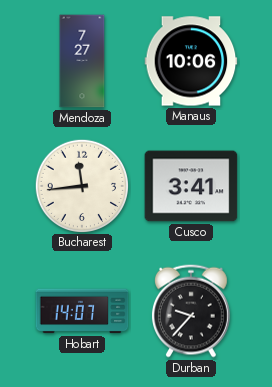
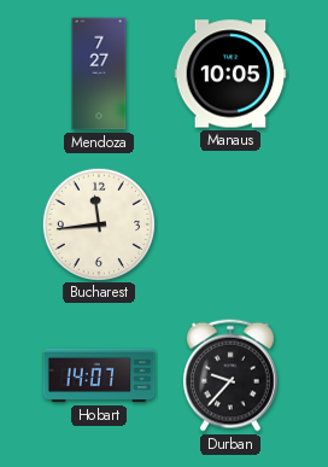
Manaus: 10:06 -> 10:05 (230, 74)
Cusco: 3:41 -> none (191, 186)
